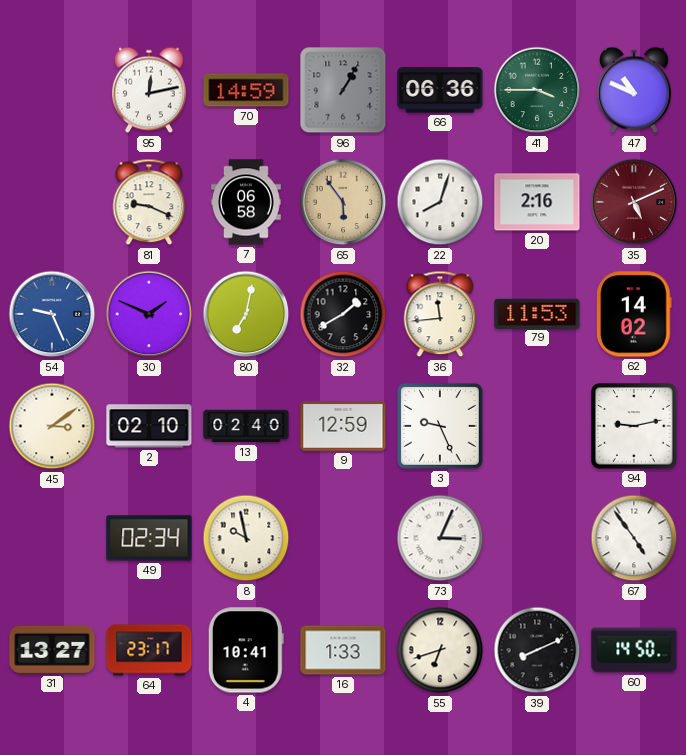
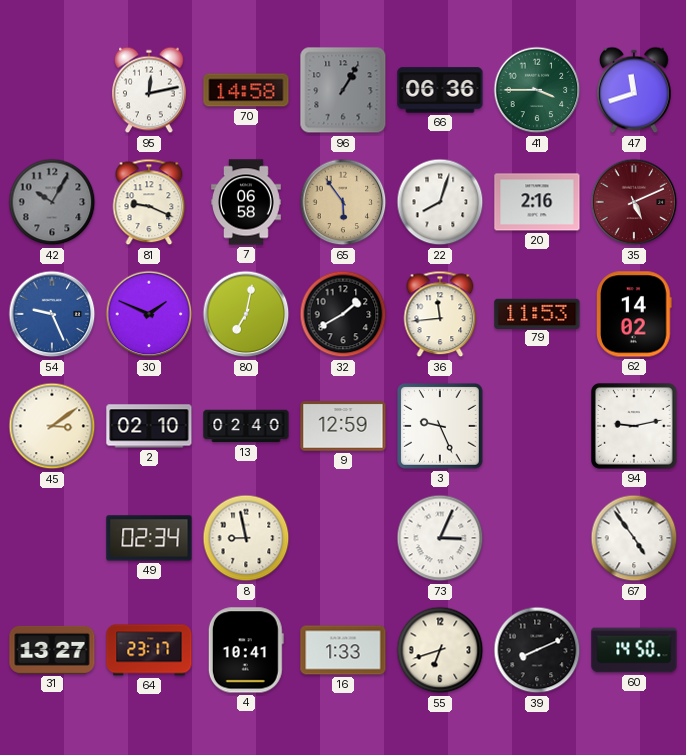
70: 14:59 -> 14:58 (246, 90)
47: 10:49 -> 11:42 (635, 90)
42: none -> 10:05 (52, 202)
8: 9:58 -> 8:58 (246, 538)
